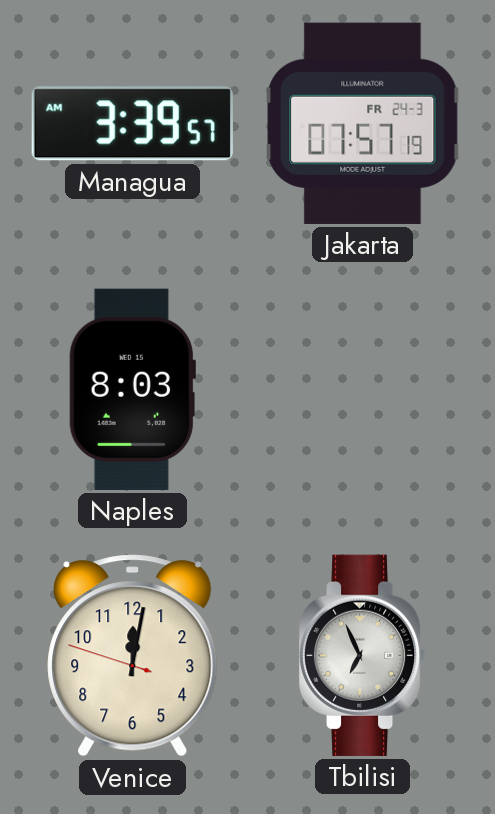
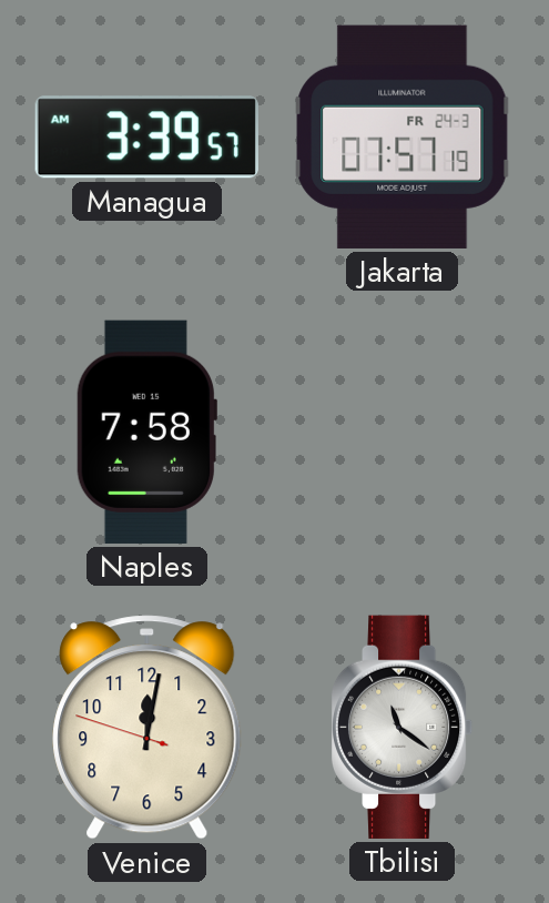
Naples: 8:03 -> 7:58 (146, 432)
Tbilisi: 6:56 -> 11:21 (403, 727)
